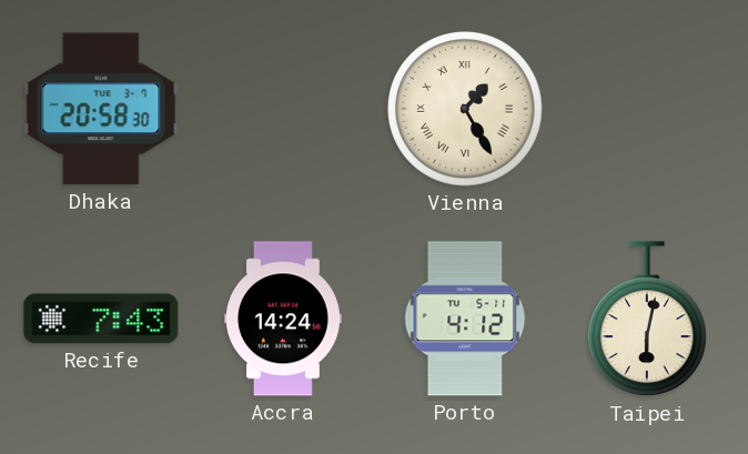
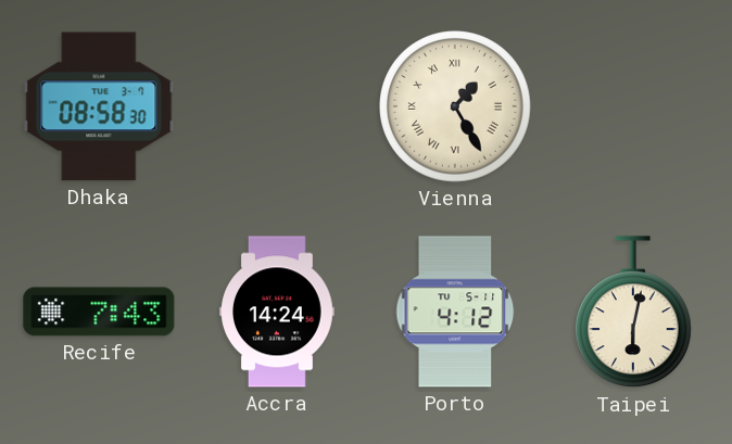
Dhaka: 20:58 -> 08:58 (99, 106)
